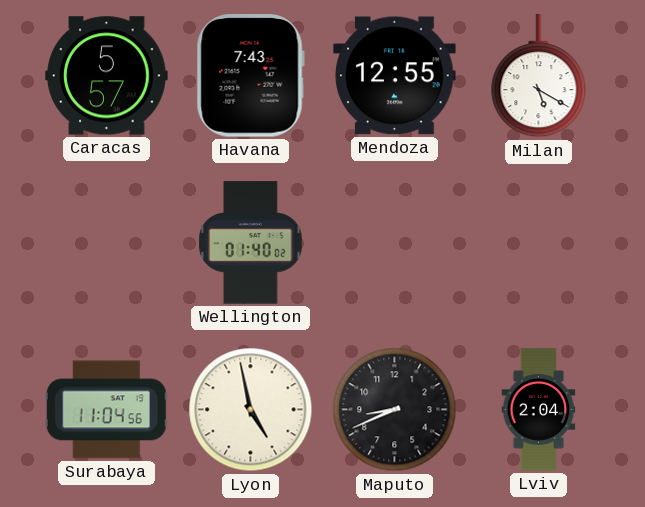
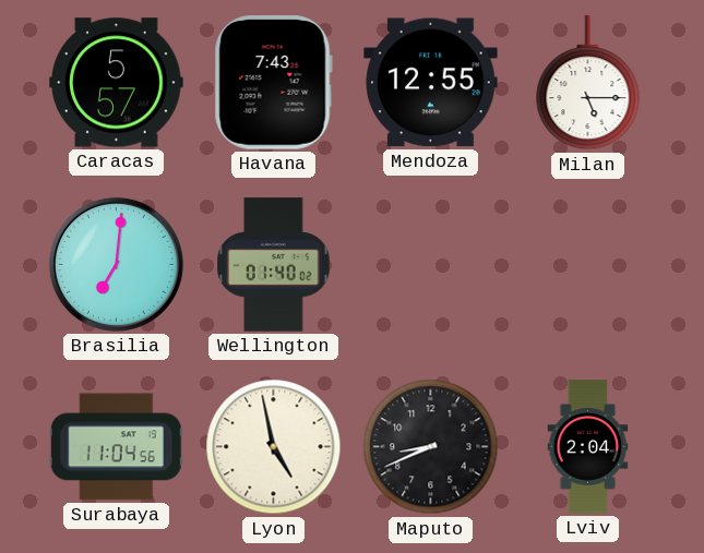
Milan: 5:20 -> 5:15 (588, 83)
Brasilia: none -> 7:01 (116, 264)
